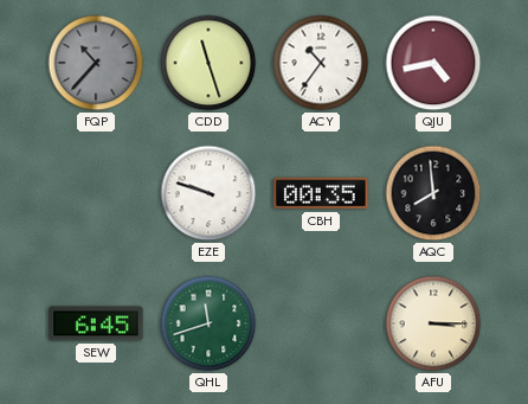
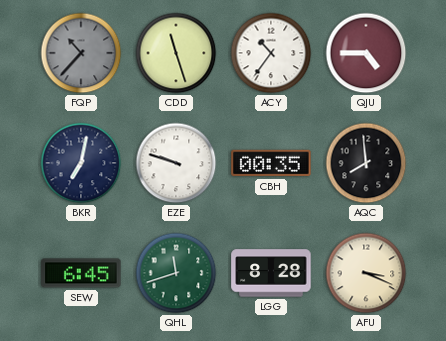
QJU: 4:43 -> 4:45 (366, 53)
BKR: none -> 7:02 (81, 163)
LGG: none -> 8:28 (271, 273)
AFU: 3:15 -> 3:19 (366, 273)
